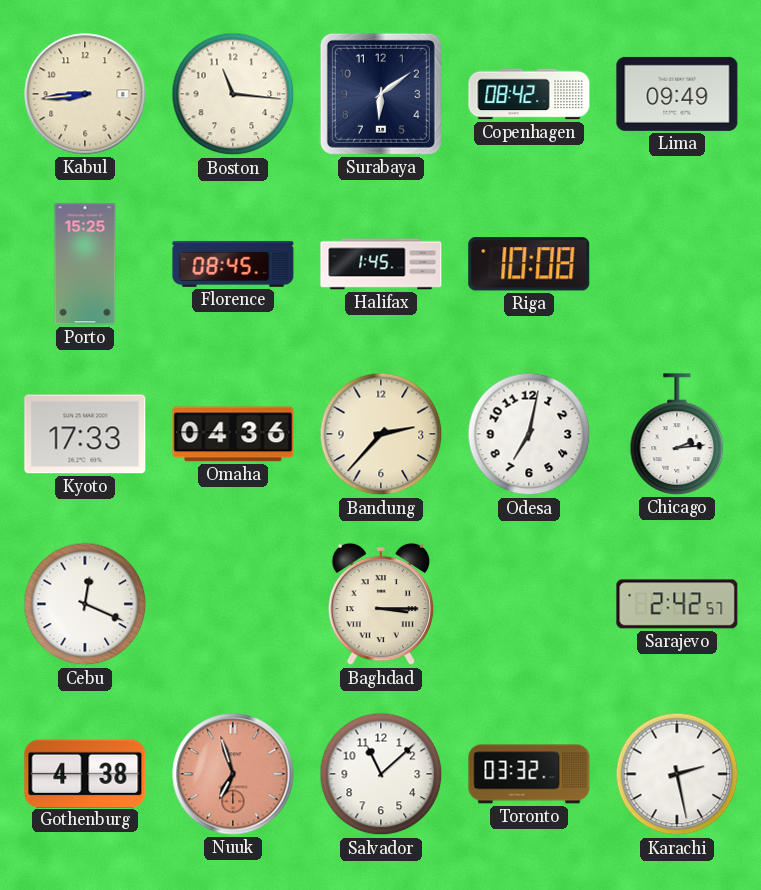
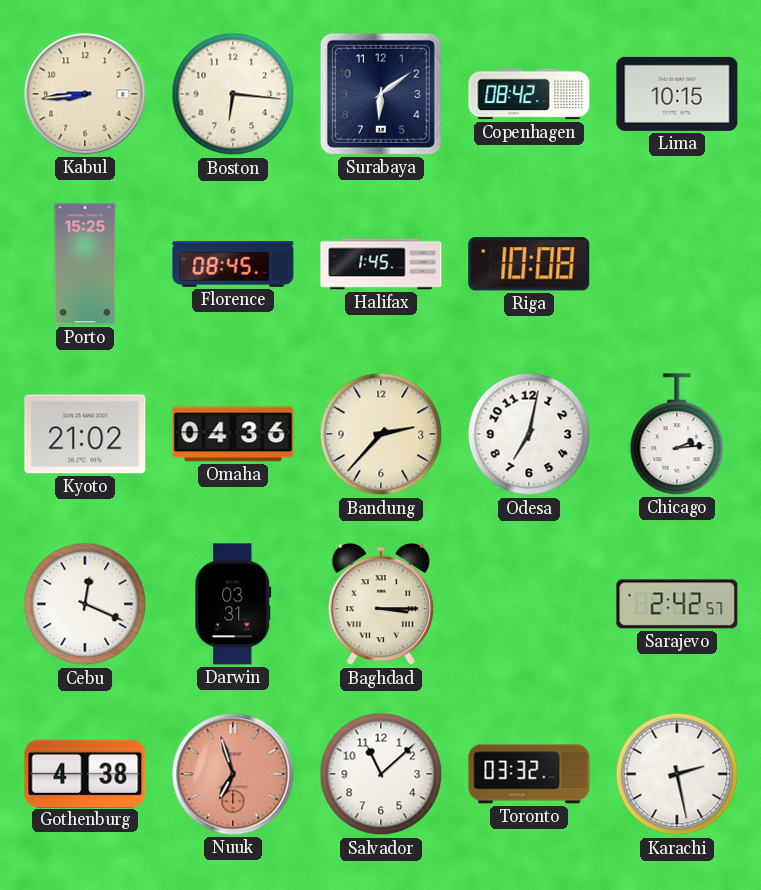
Boston: 11:16 -> 6:16 (233, 94)
Lima: 09:49 -> 10:15 (677, 94)
Kyoto: 17:33 -> 21:02 (85, 434)
Darwin: none -> 03:31 (233, 604)
